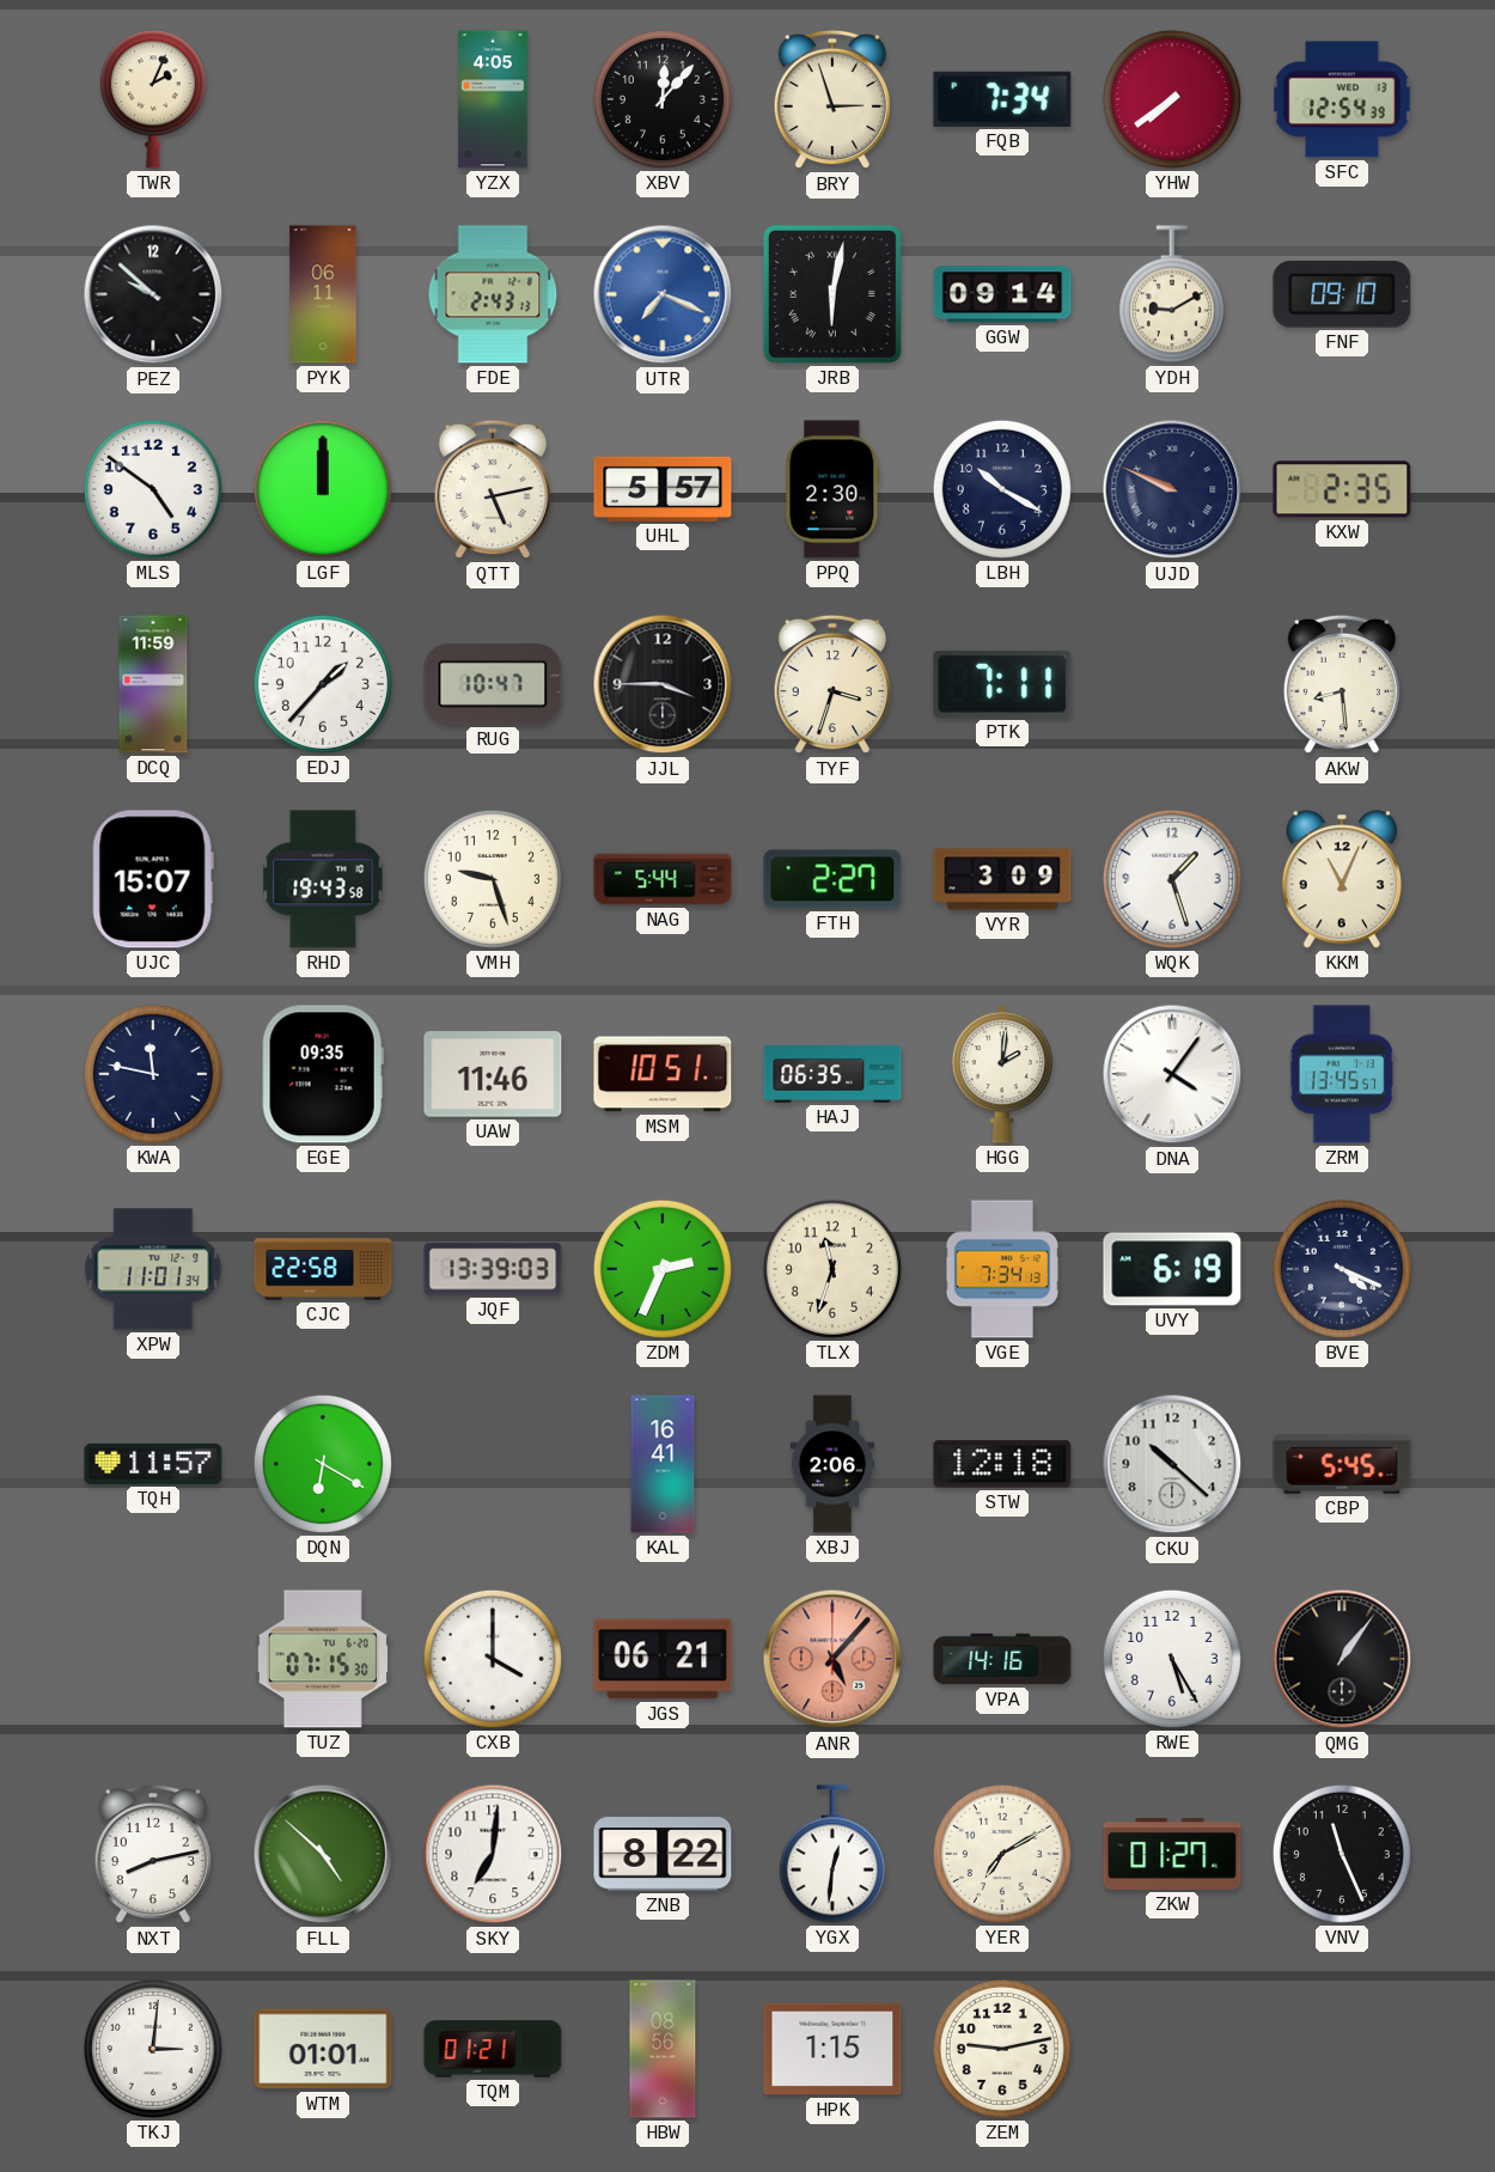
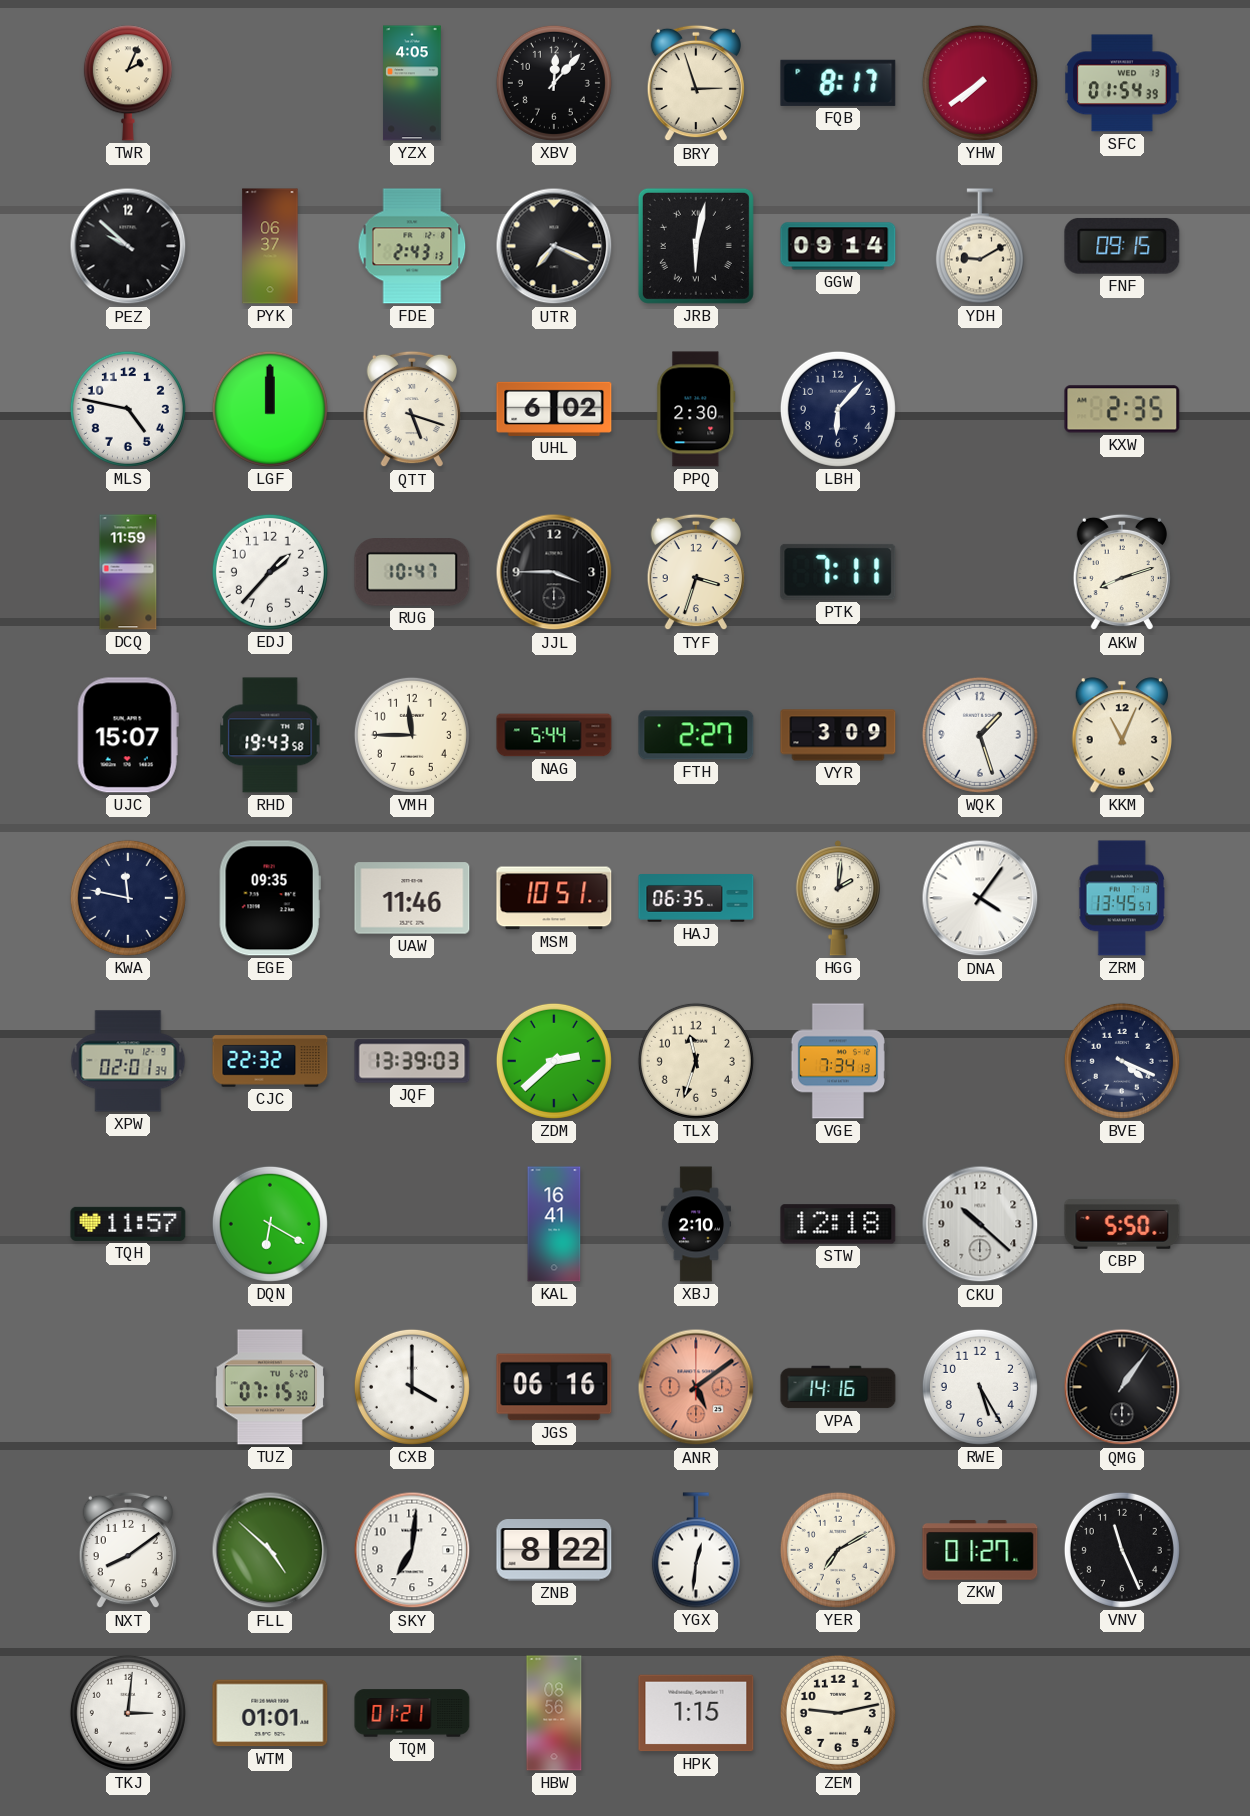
FQB: 7:34 -> 8:17 (838, 83)
SFC: 12:54 -> 01:54 (1122, 83)
PYK: 06:11 -> 06:37 (270, 246)
UTR dial: blue -> black (554, 246)
FNF: 09:10 -> 09:15 (1122, 246)
MLS: 4:51 -> 4:47 (128, 409)
QTT: 5:13 -> 5:18 (412, 409)
UHL: 5:57 -> 6:02 (554, 409)
LBH: 10:20 -> 6:07 (838, 409)
UJD: 9:49 -> none (1172, 489)
AKW: 8:29 -> 8:12 (1122, 572)
VMH: 9:27 -> 11:45 (412, 735)
XPW: 11:01 -> 02:01 (128, 1061)
CJC: 22:58 -> 22:32 (270, 1061)
ZDM: 2:34 -> 2:38 (554, 1061)
UVY: 6:19 -> none (1172, 1269)
XBJ: 2:06 -> 2:10 (695, 1224)
CBP: 5:45 -> 5:50 (1122, 1224)
JGS: 06:21 -> 06:16 (554, 1387)
ANR: 5:07 -> 5:09 (696, 1387)
NXT: 8:13 -> 8:09 (128, 1550)
